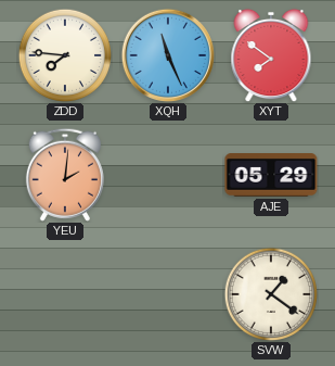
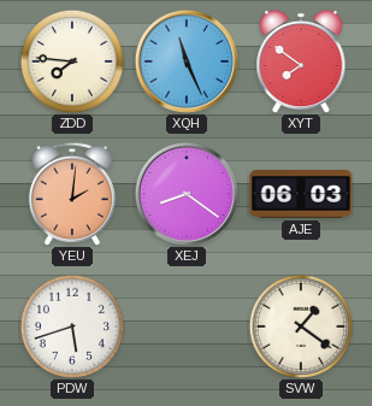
XEJ: none -> 8:21 (187, 194)
AJE: 05:29 -> 06:03 (301, 195)
PDW: none -> 5:42 (71, 325)
